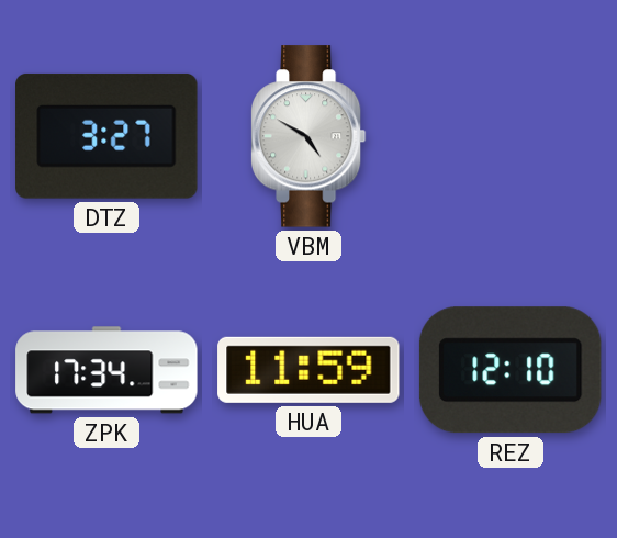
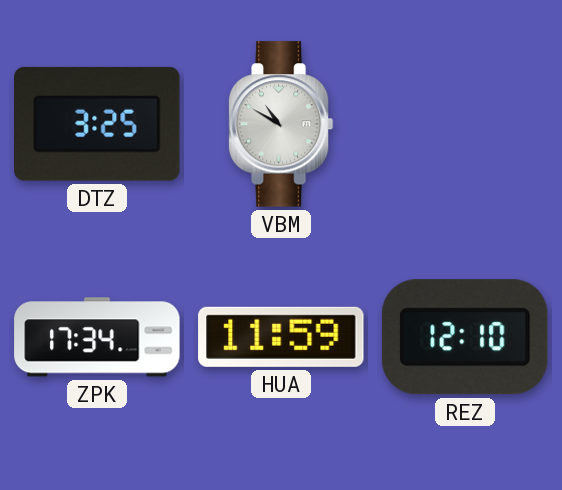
DTZ: 3:27 -> 3:25 (97, 124)
VBM: 4:50 -> 10:50 (281, 124)
